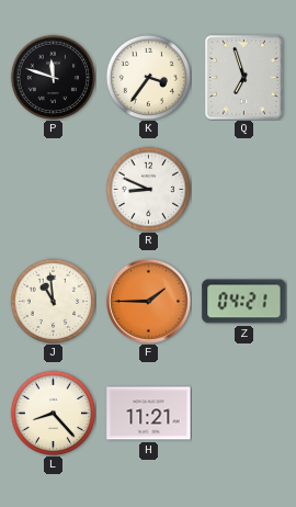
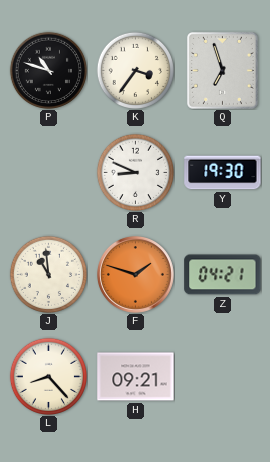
P: 11:48 -> 10:48 (48, 70)
Y: none -> 19:30 (223, 173)
F: 1:45 -> 1:48 (135, 274)
H: 11:21 -> 09:21 (136, 377)
